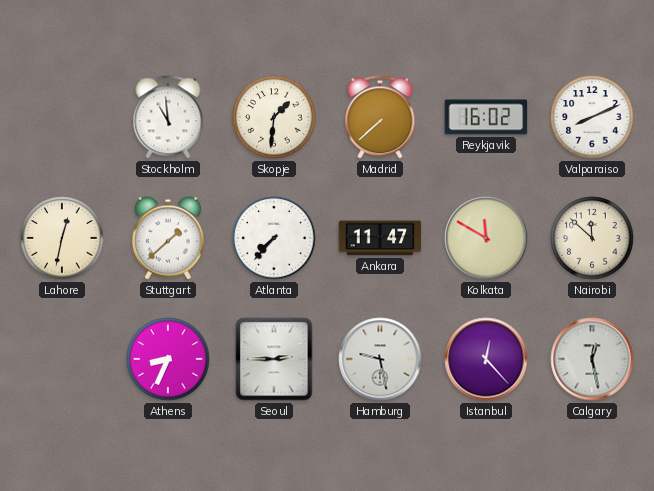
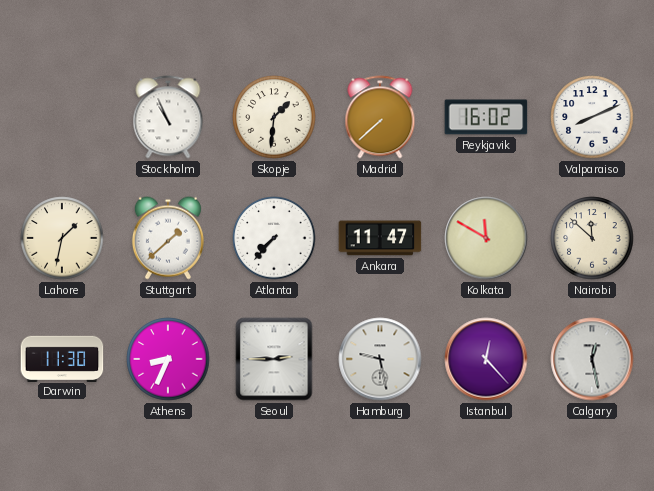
Stockholm: 10:59 -> 10:56 (168, 117)
Lahore: 12:32 -> 1:32 (62, 238)
Darwin: none -> 11:30 (62, 358)
